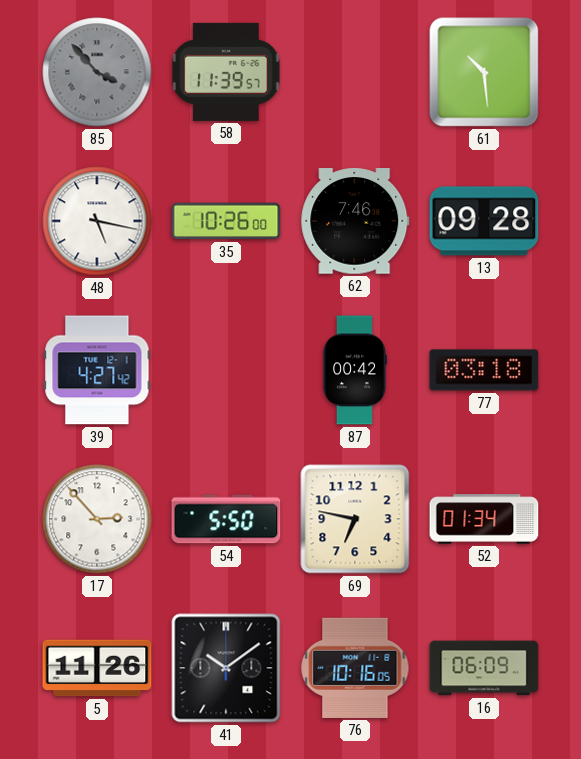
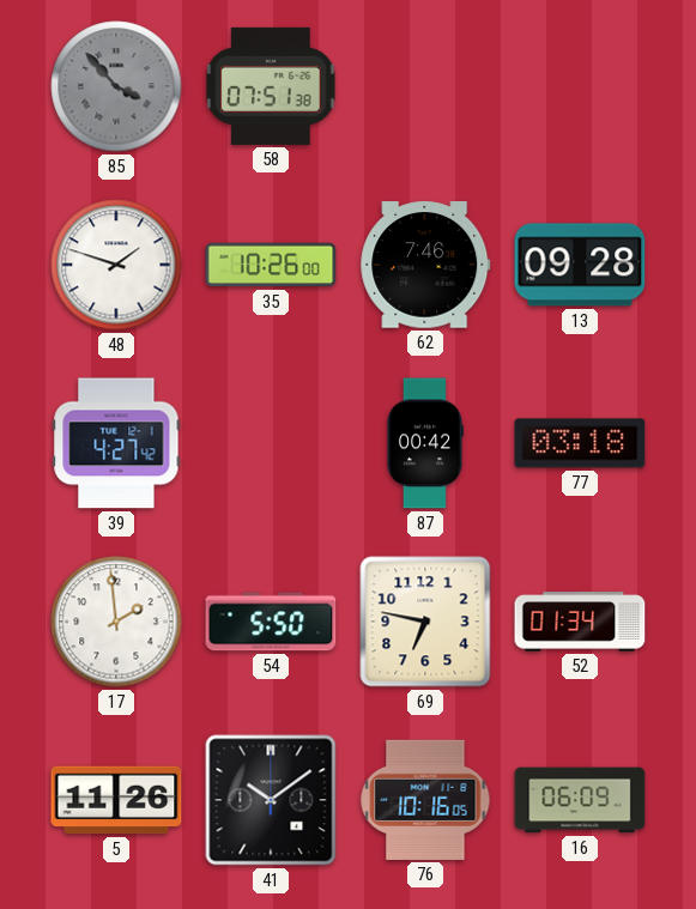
58: 11:39 -> 07:51 (271, 86)
61: 10:29 -> none (484, 72)
48: 5:17 -> 1:48 (116, 265)
17: 2:53 -> 1:59 (116, 622)
